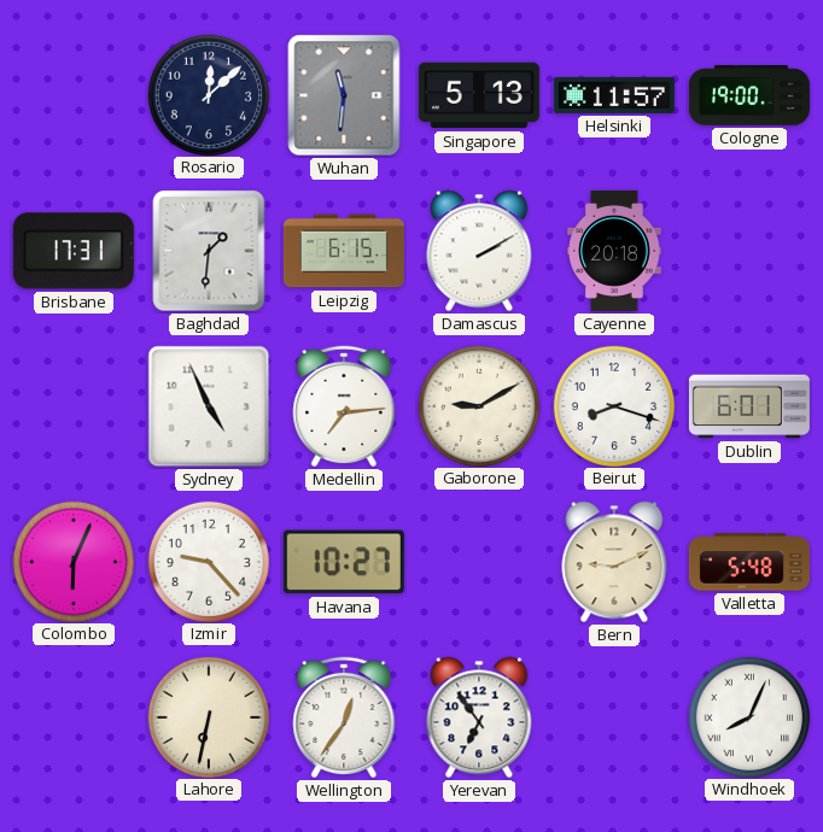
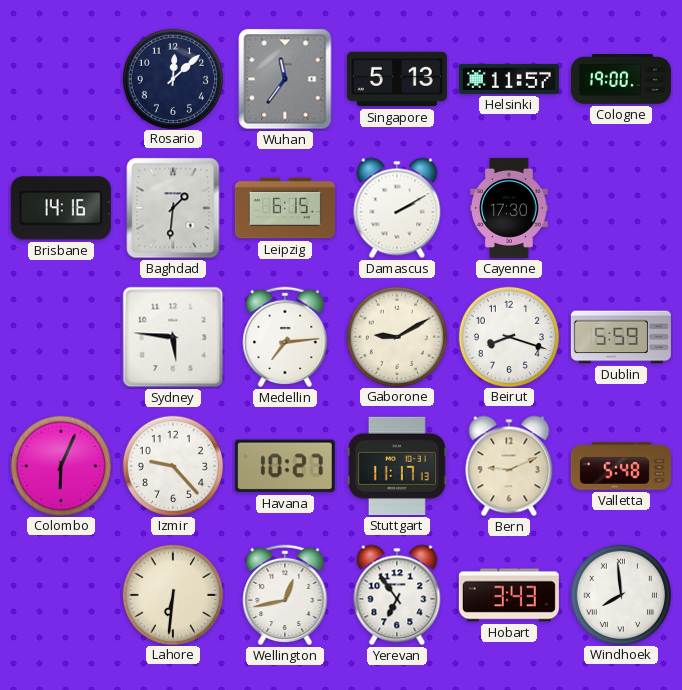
Wuhan: 11:31 -> 11:36 (285, 79)
Brisbane: 17:31 -> 14:16 (61, 208)
Cayenne: 20:18 -> 17:30 (509, 208)
Sydney: 4:56 -> 5:46 (173, 337)
Dublin: 6:01 -> 5:59 (621, 337)
Stuttgart: none -> 11:17 (397, 466)
Lahore: 6:32 -> 6:31 (172, 594)
Wellington: 12:36 -> 12:43 (285, 595)
Hobart: none -> 3:43 (509, 595)
Windhoek: 8:04 -> 7:59 (620, 594)
